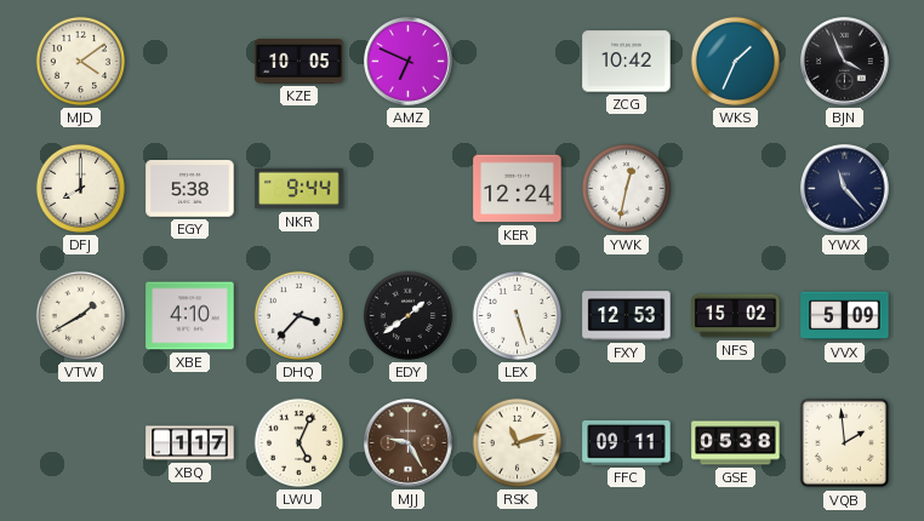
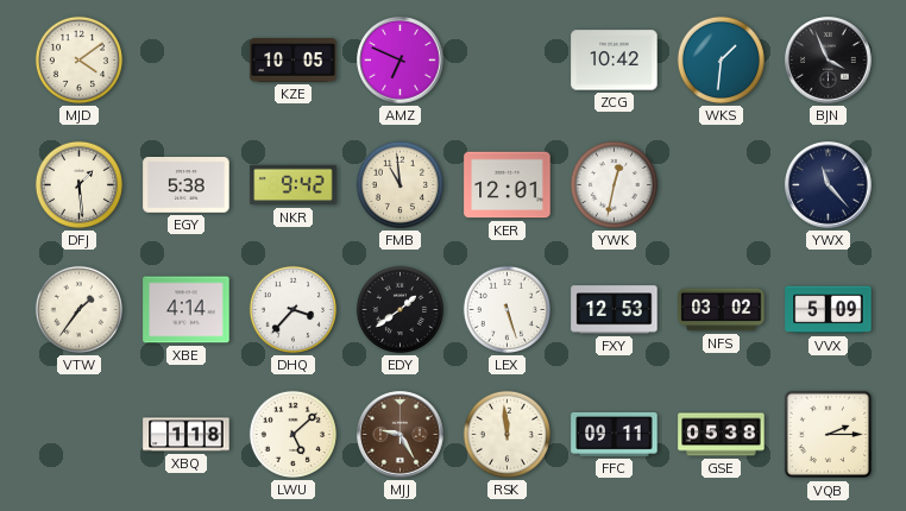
WKS: 1:34 -> 1:31 (721, 59)
DFJ: 8:00 -> 1:29 (78, 184)
NKR: 9:44 -> 9:42 (294, 185)
FMB: none -> 10:59 (399, 184)
KER: 12:24 -> 12:01 (508, 185)
VTW: 1:40 -> 1:36 (78, 309)
XBE: 4:10 -> 4:14 (187, 310)
NFS: 15:02 -> 03:02 (722, 310)
XBQ: 1:17 -> 1:18 (187, 435)
LWU: 5:04 -> 5:08 (292, 434)
RSK: 11:12 -> 11:59 (507, 434)
VQB: 1:59 -> 2:15 (829, 435)
